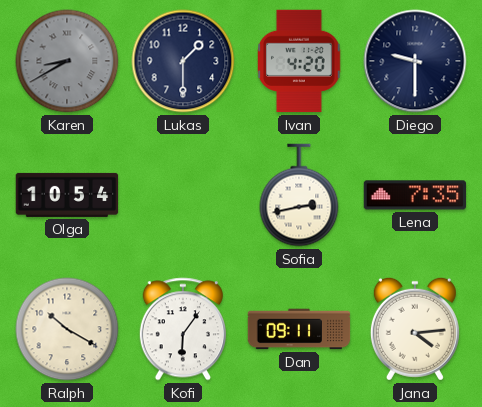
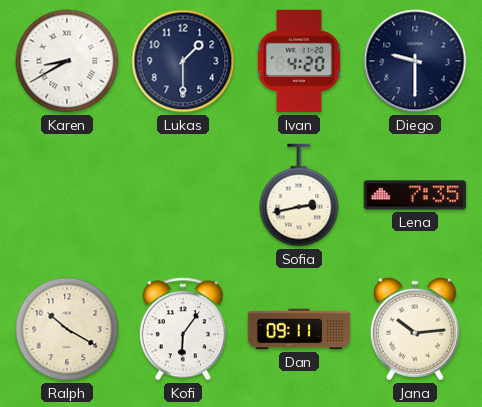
Karen dial: grey -> white (67, 61)
Olga: 10:54 -> none (67, 195)
Jana: 4:14 -> 10:14 (415, 329)
